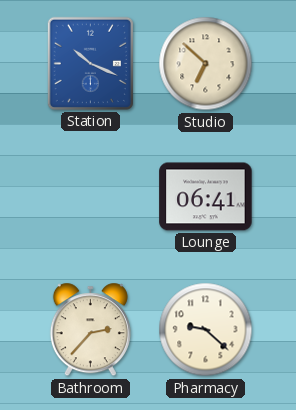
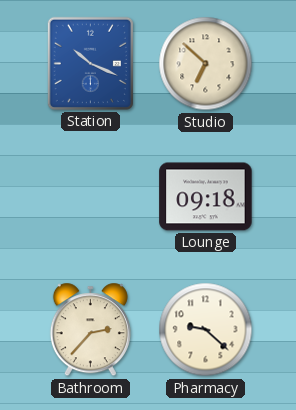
Lounge: 06:41 -> 09:18 (206, 197)
